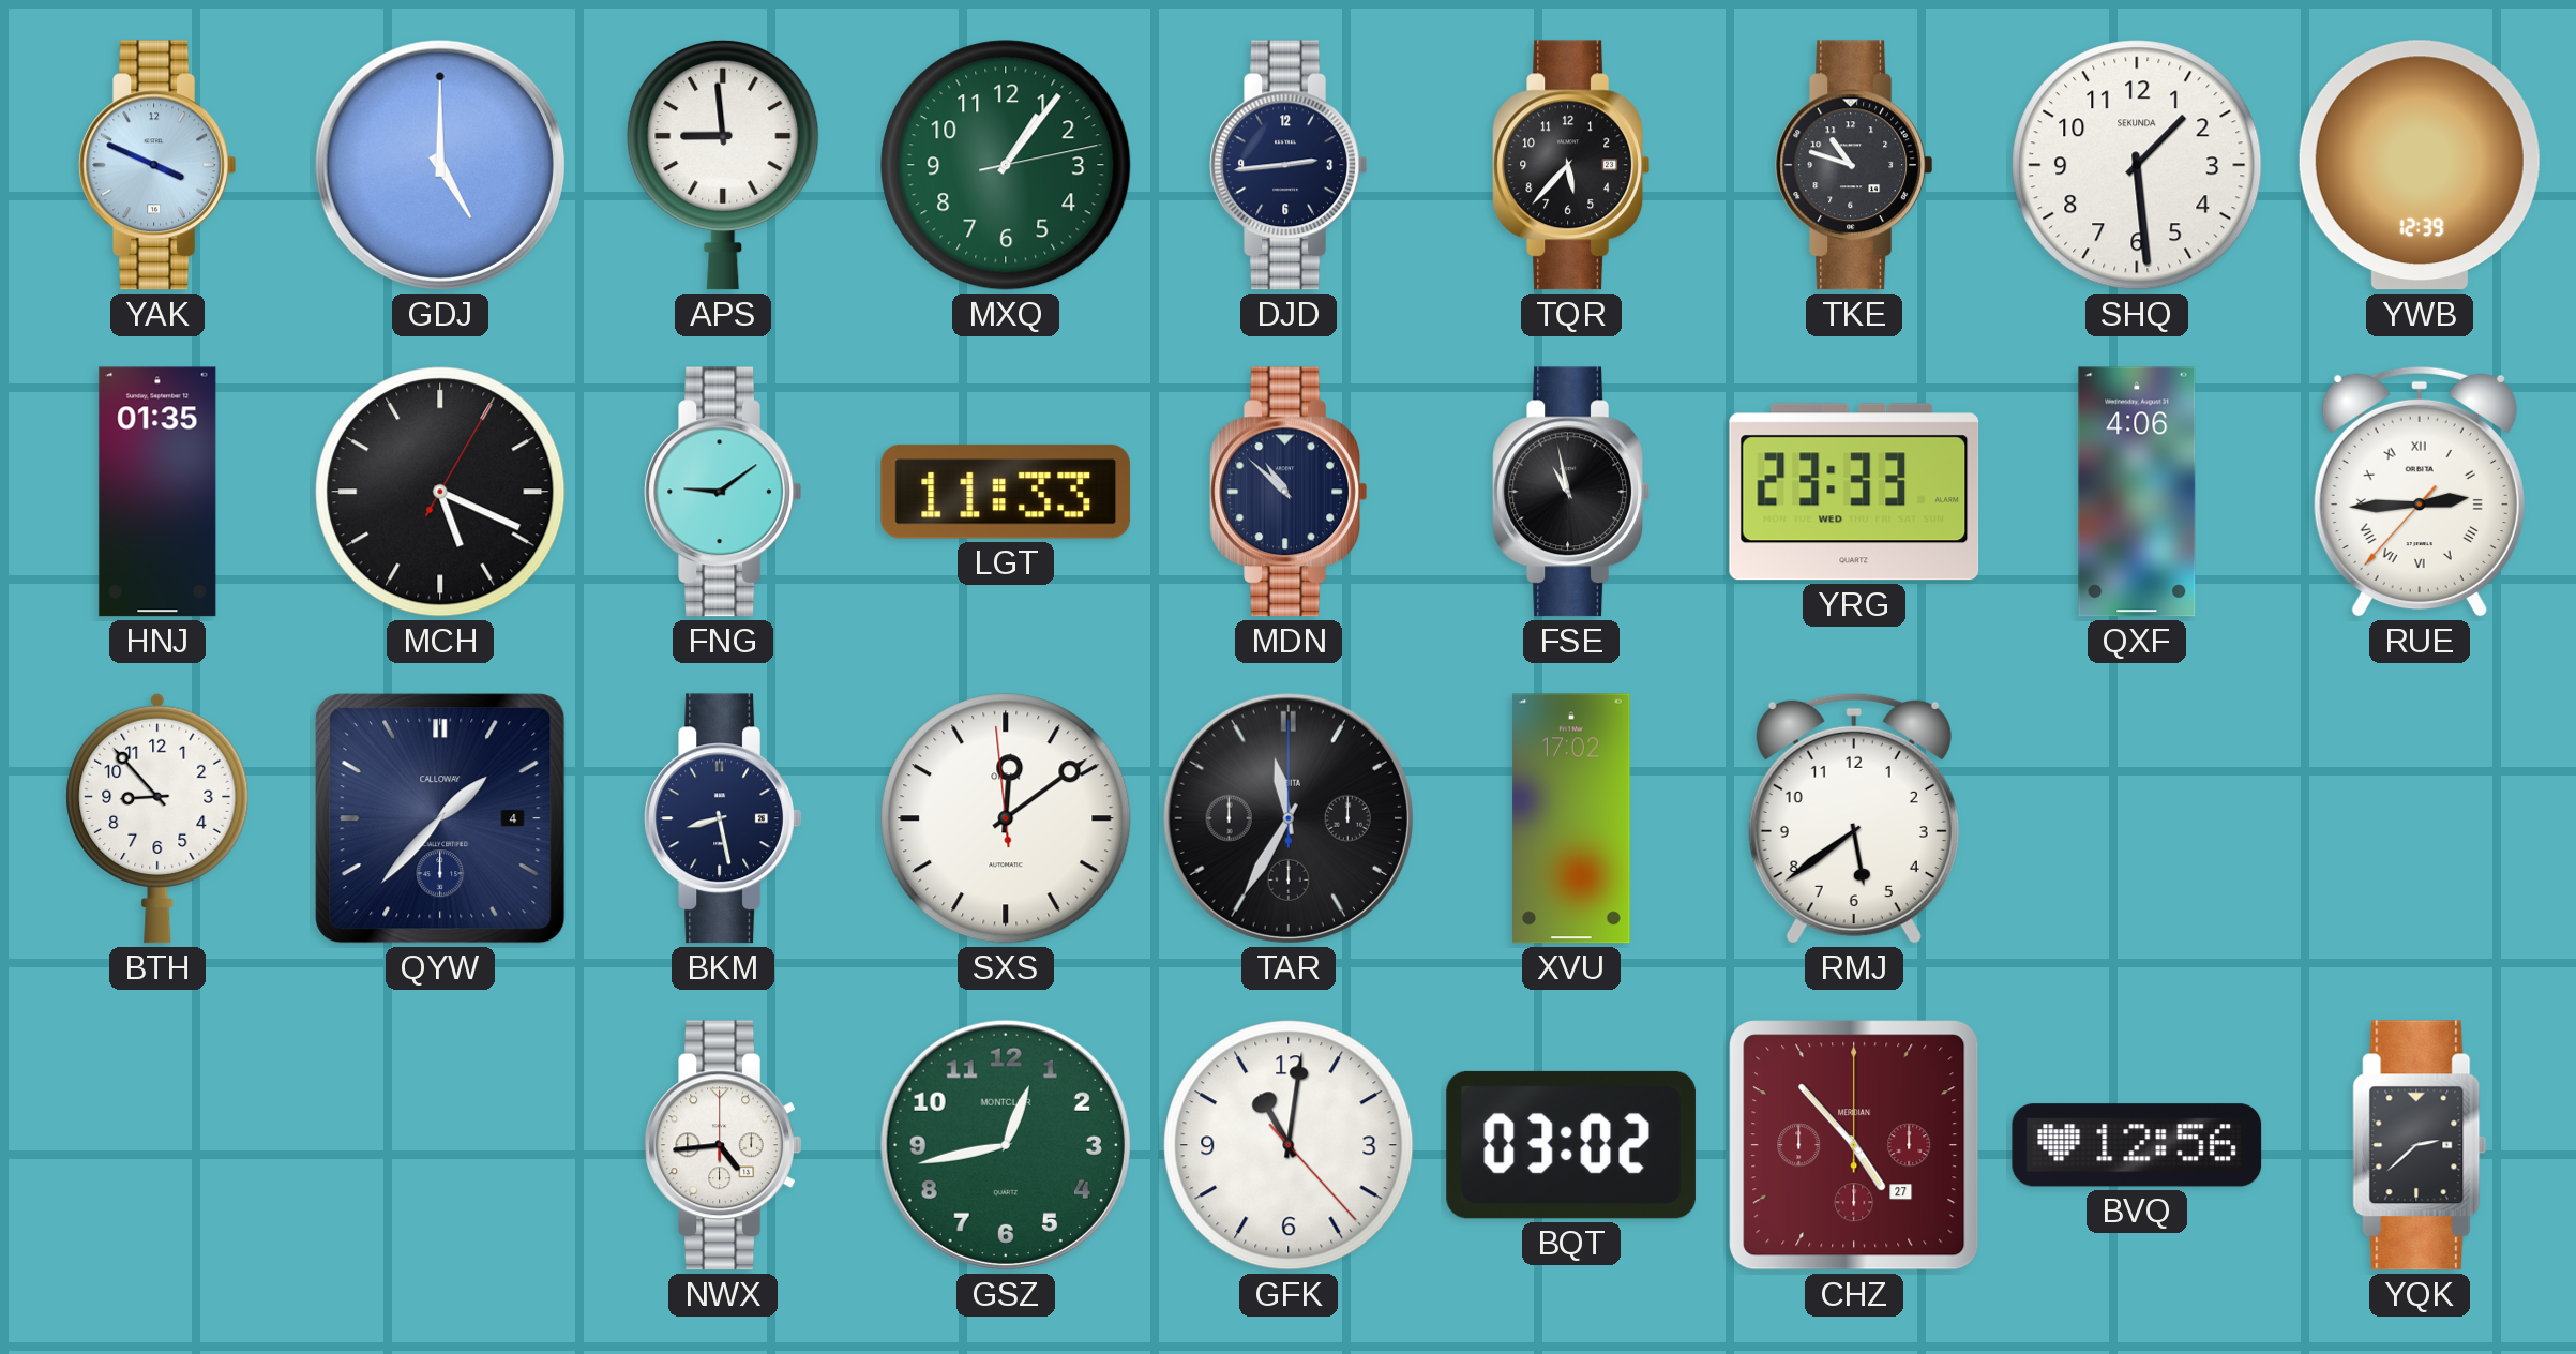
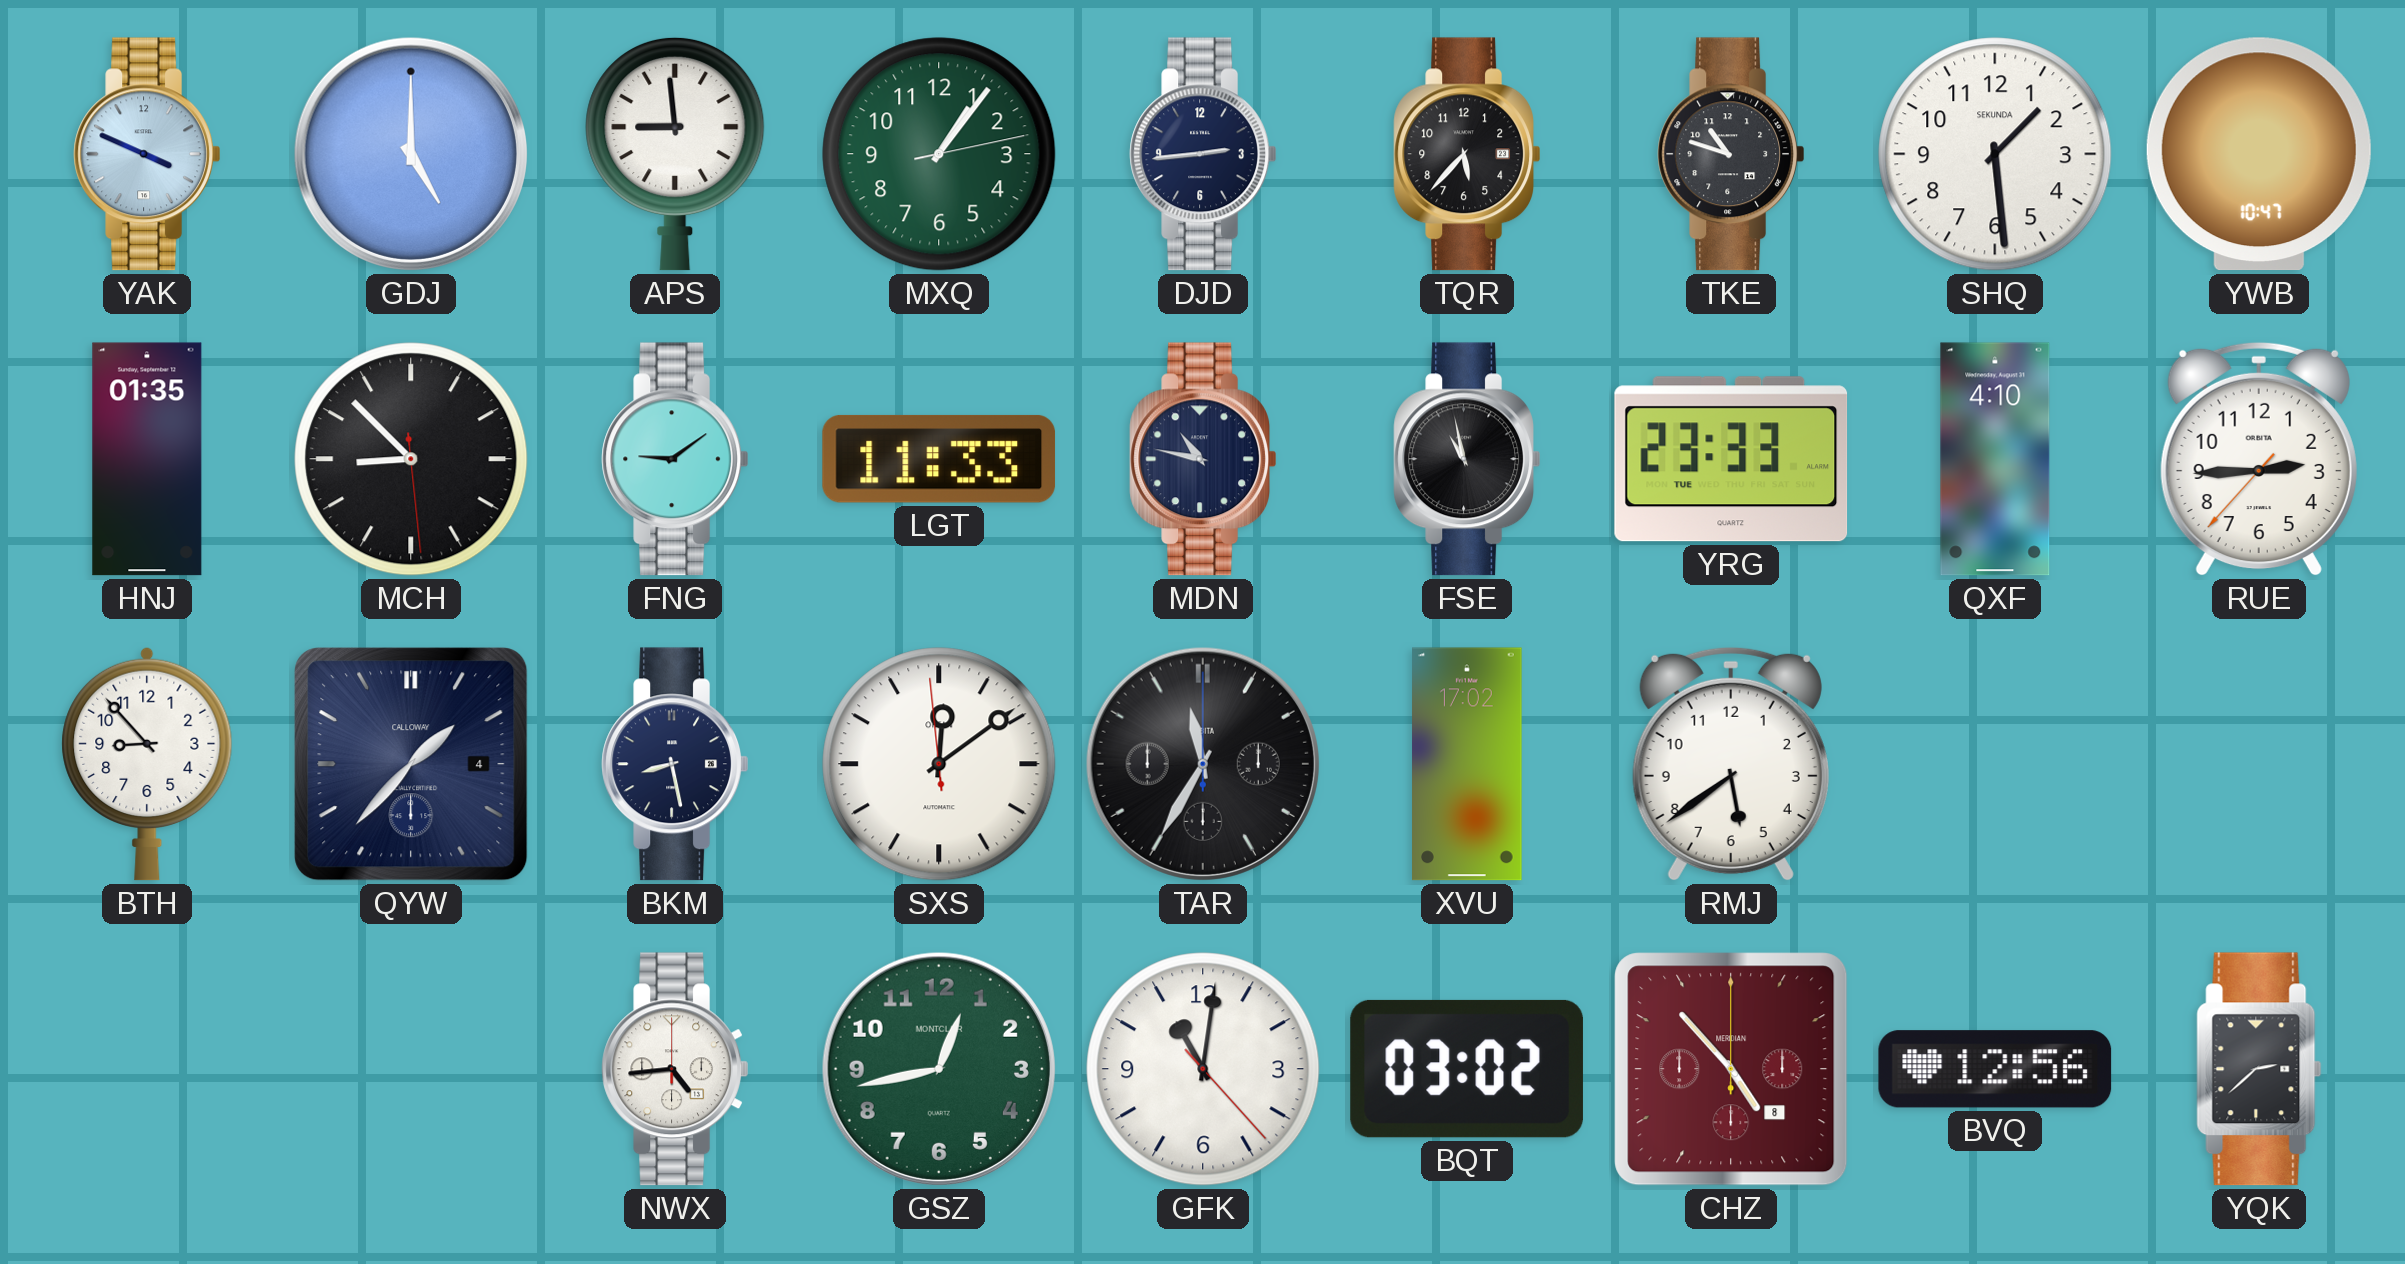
YWB: 12:39 -> 10:47 (2259, 154)
MCH: 5:19 -> 8:52 (411, 459)
MDN: 10:52 -> 10:47 (1202, 459)
YRG date: WED -> TUE (1731, 459)
QXF: 4:06 -> 4:10 (1995, 459)
RUE numerals: Roman -> Arabic (2259, 459)
CHZ date: 27 -> 8 (1731, 1069)
